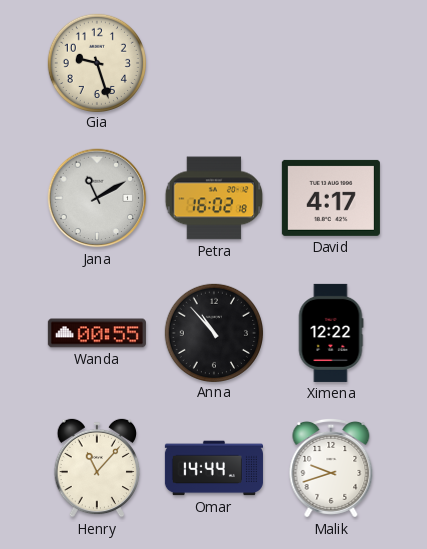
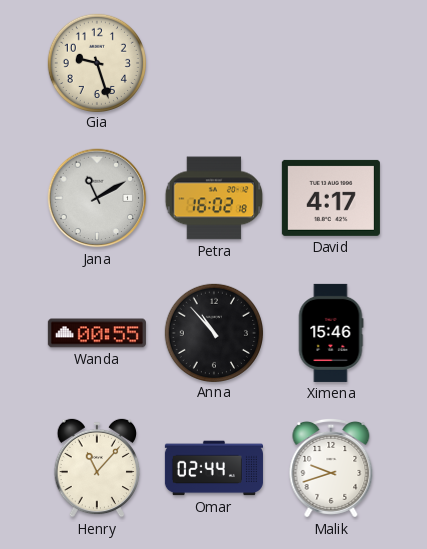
Ximena: 12:22 -> 15:46 (331, 333)
Omar: 14:44 -> 02:44 (214, 468)
